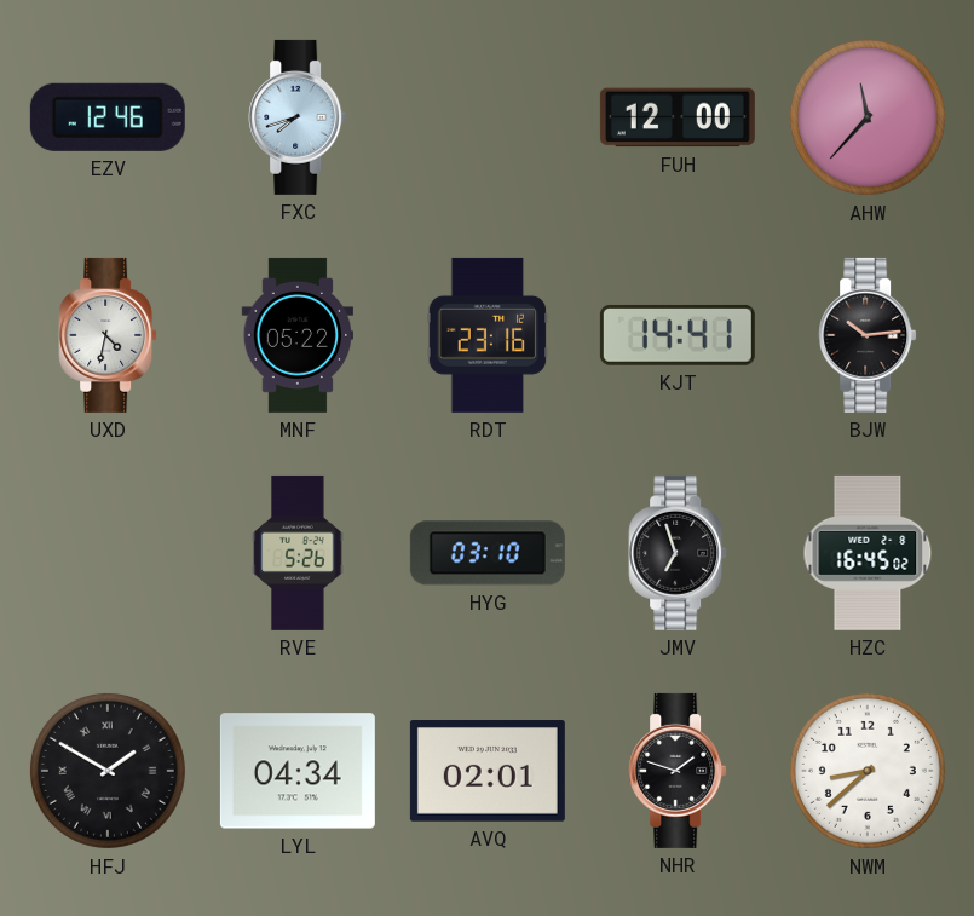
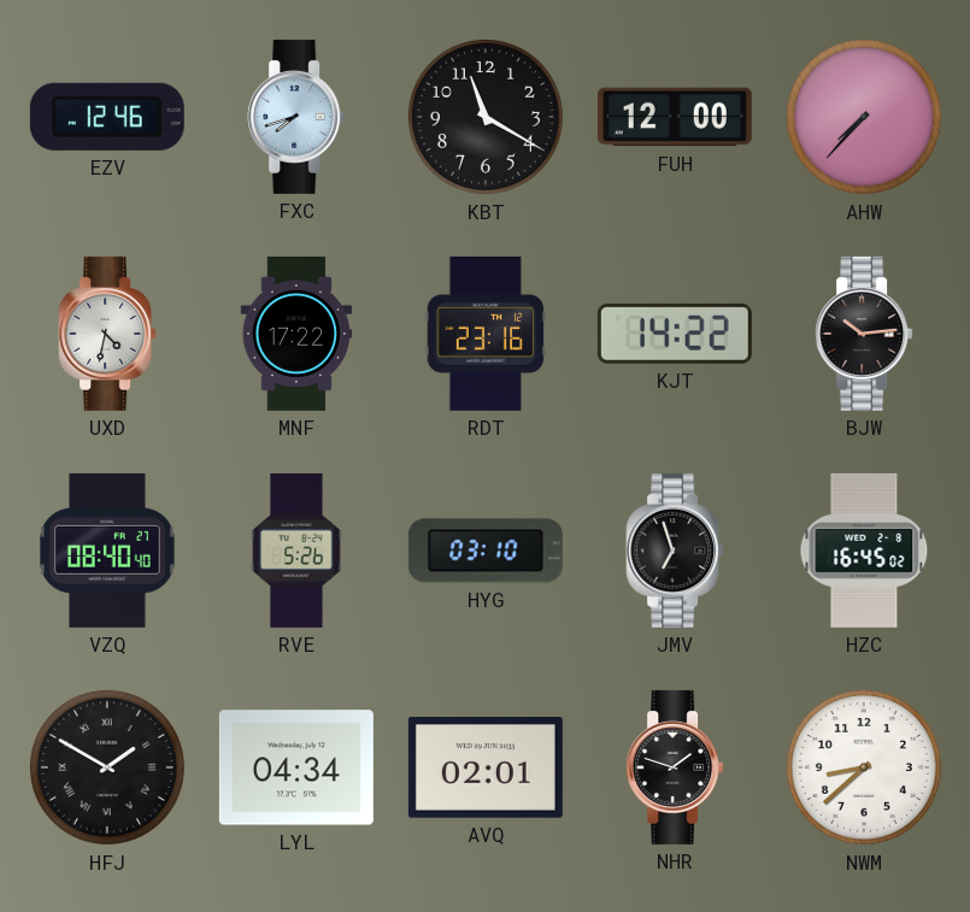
KBT: none -> 11:20 (486, 117)
AHW: 11:37 -> 7:37 (864, 117)
MNF: 05:22 -> 17:22 (295, 334)
KJT: 14:41 -> 14:22 (675, 334)
VZQ: none -> 08:40 (107, 551)
